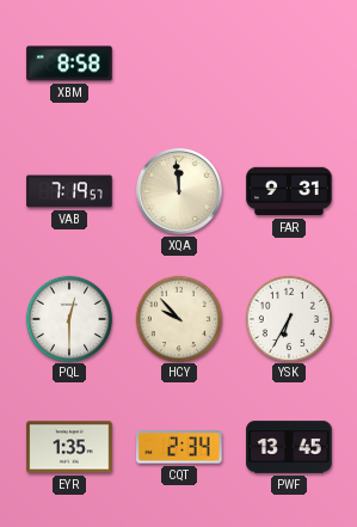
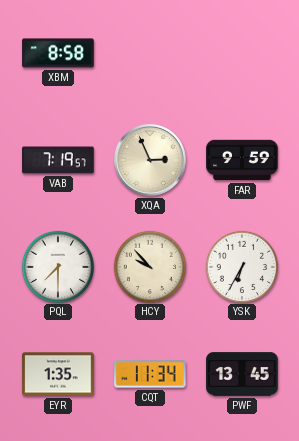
XQA: 11:59 -> 2:56 (150, 160)
FAR: 9:31 -> 9:59 (242, 160)
PQL: 12:30 -> 7:30 (58, 266)
CQT: 2:34 -> 11:34 (151, 374)
